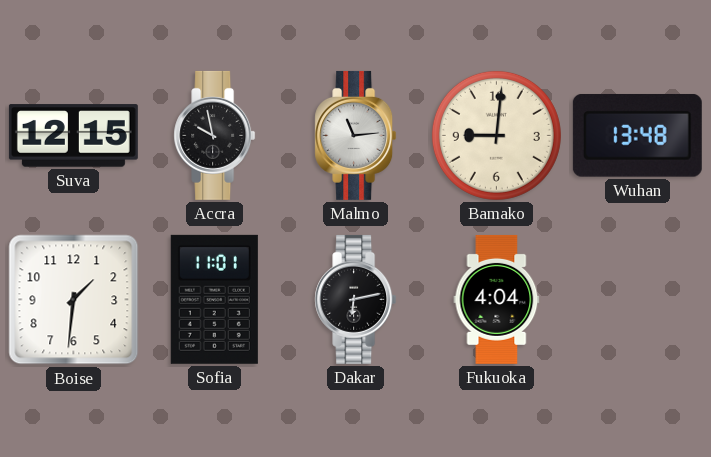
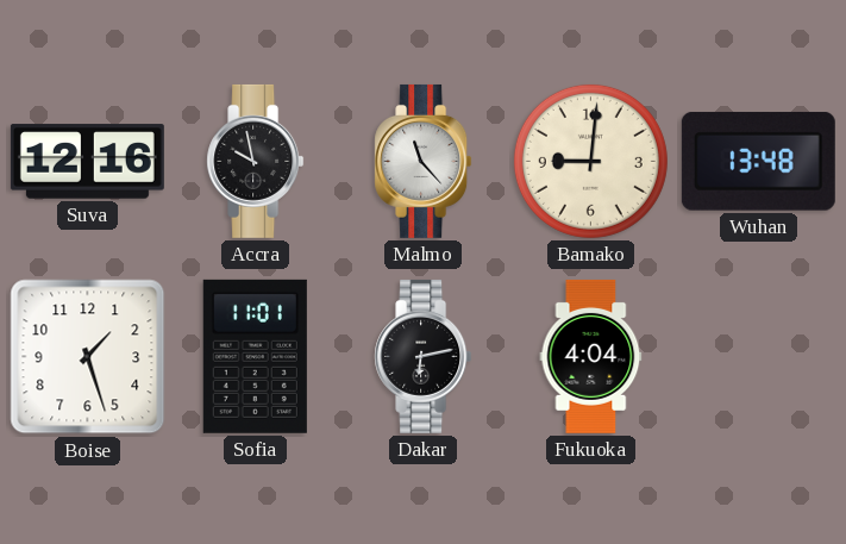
Suva: 12:15 -> 12:16 (87, 162)
Malmo: 11:14 -> 11:23 (424, 161)
Boise: 1:31 -> 1:27 (88, 357)
